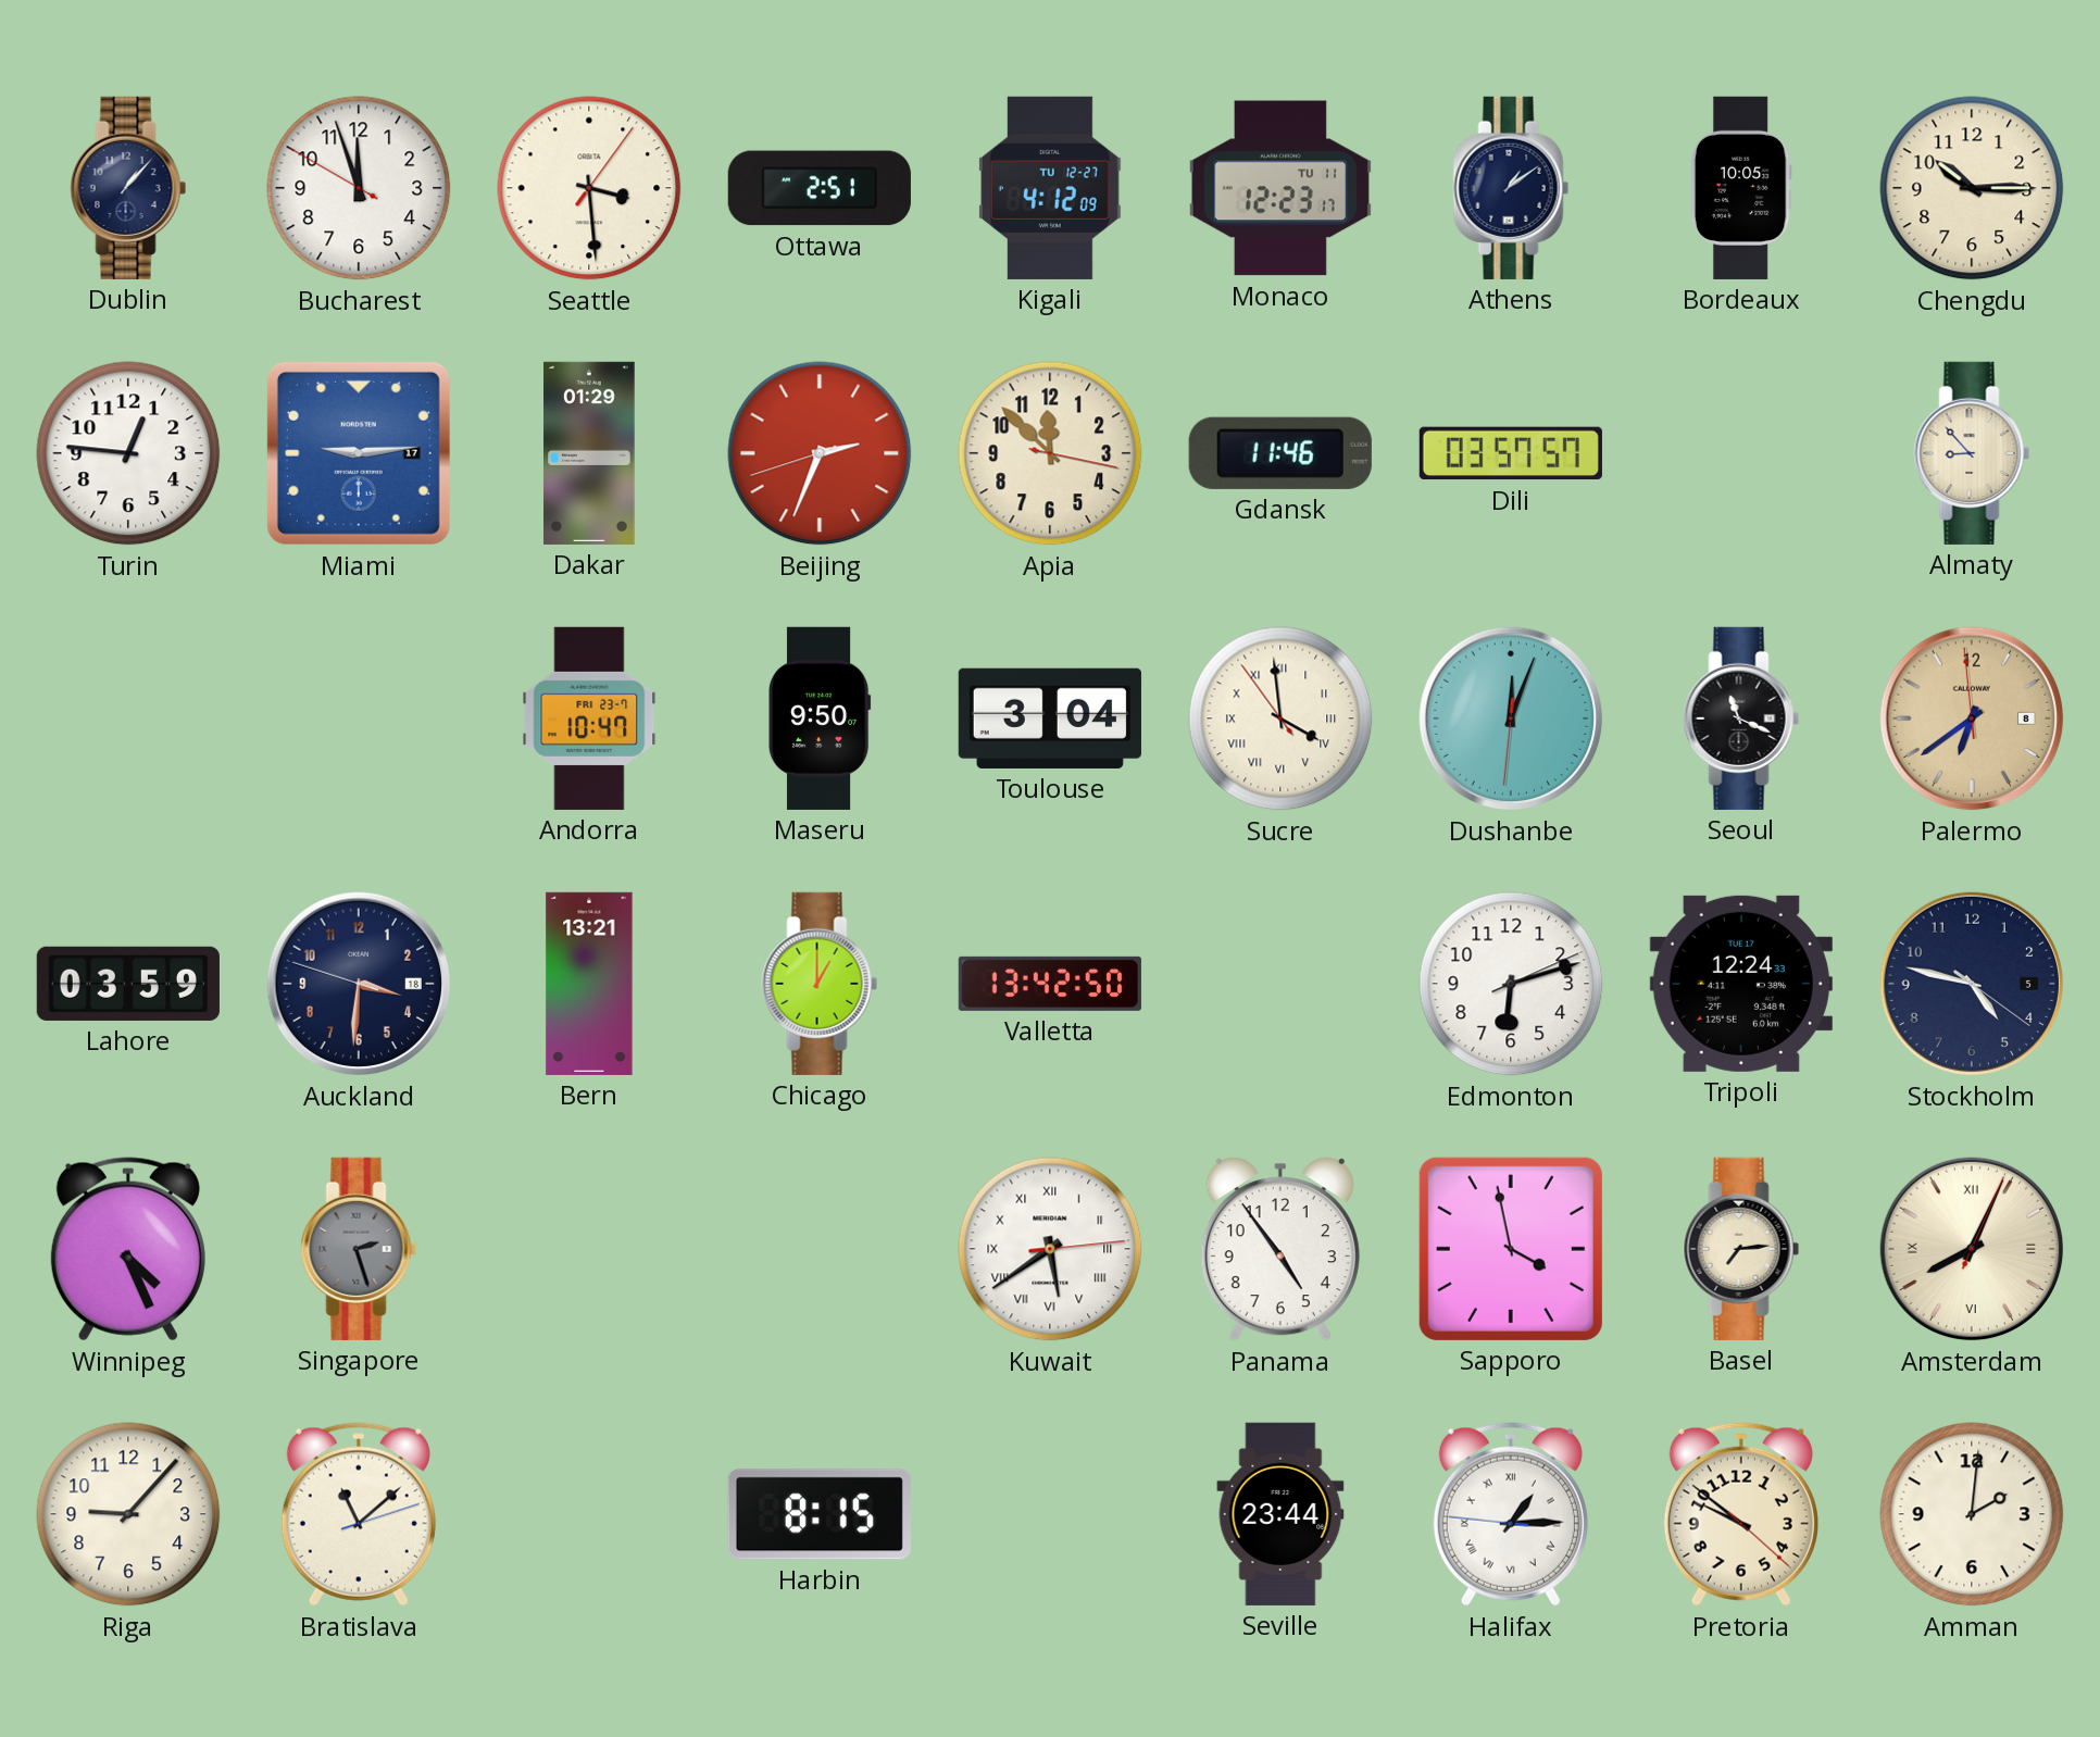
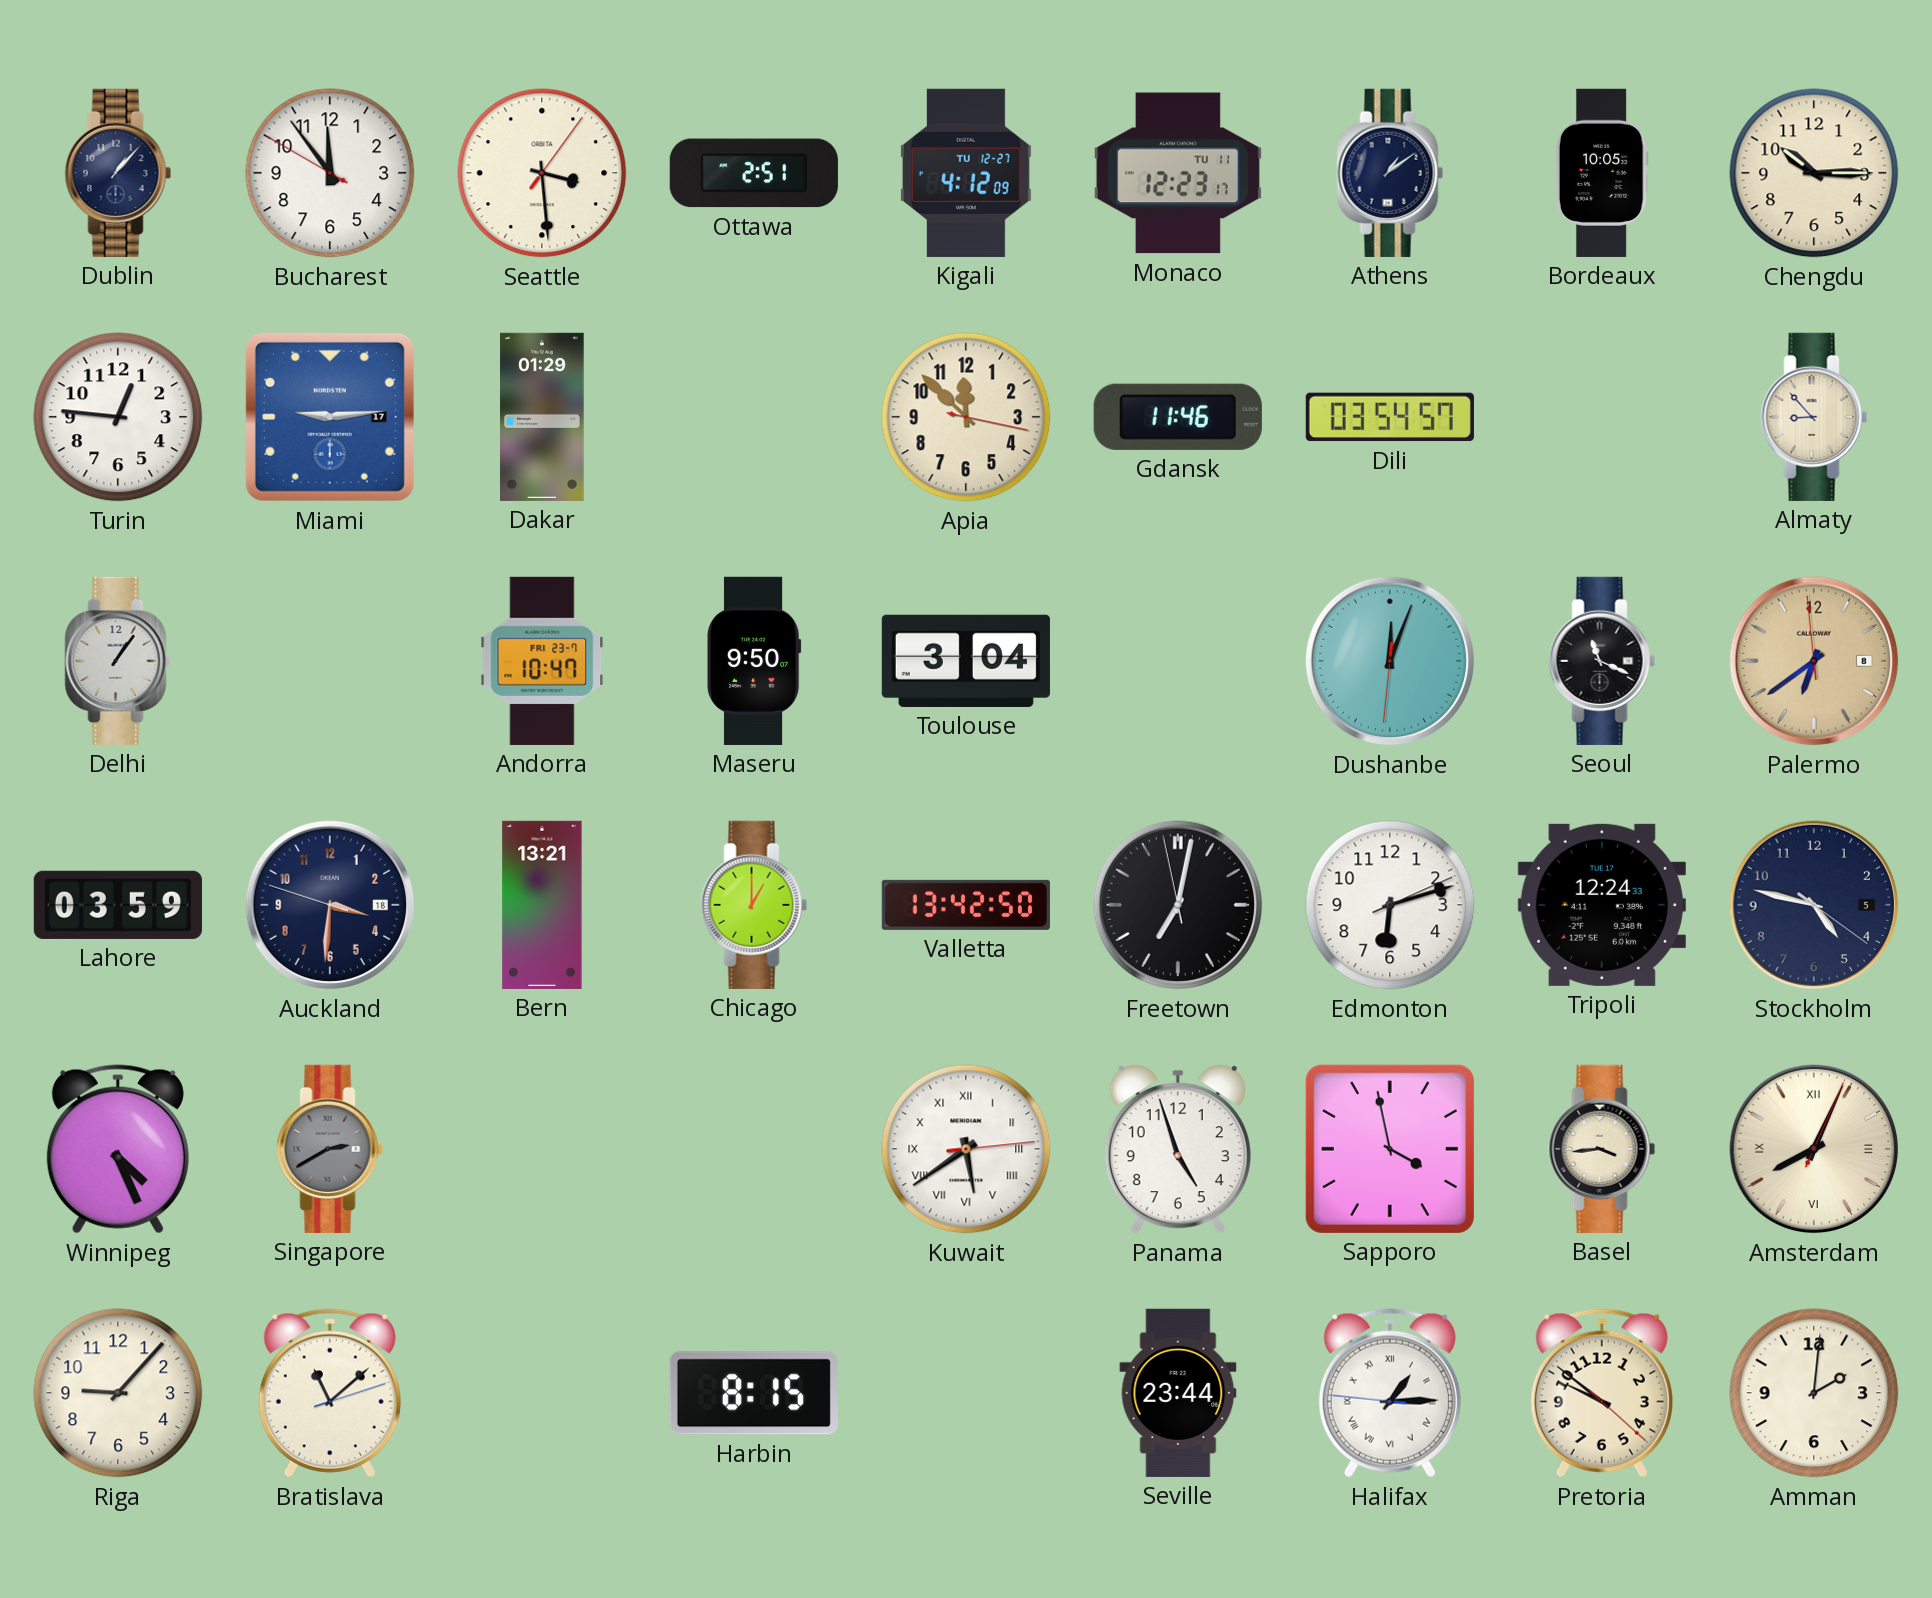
Bucharest: 11:56 -> 11:53 (330, 173)
Beijing: 2:33 -> none (820, 453)
Dili: 03:57 -> 03:54 (1390, 417)
Delhi: none -> 1:06 (118, 661)
Sucre: 3:58 -> none (1280, 718)
Freetown: none -> 7:01 (1178, 905)
Singapore: 2:27 -> 2:40 (330, 1149)
Panama: 4:54 -> 4:57 (1178, 1149)
Basel: 7:14 -> 3:44 (1602, 1149)
